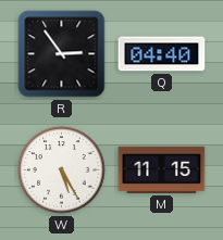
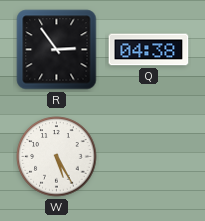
Q: 04:40 -> 04:38 (149, 50)
M: 11:15 -> none (162, 169)
